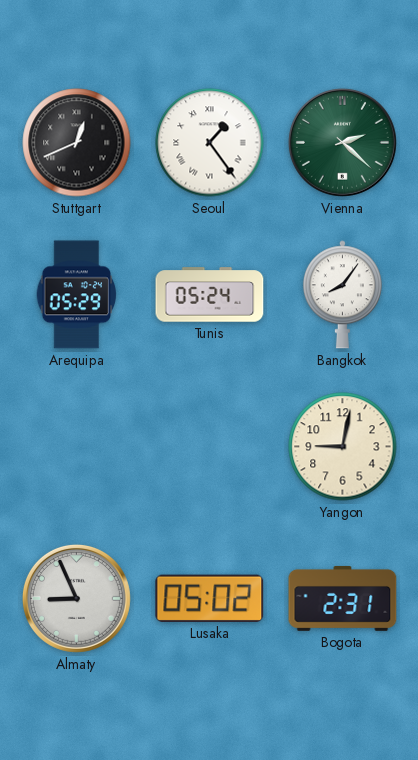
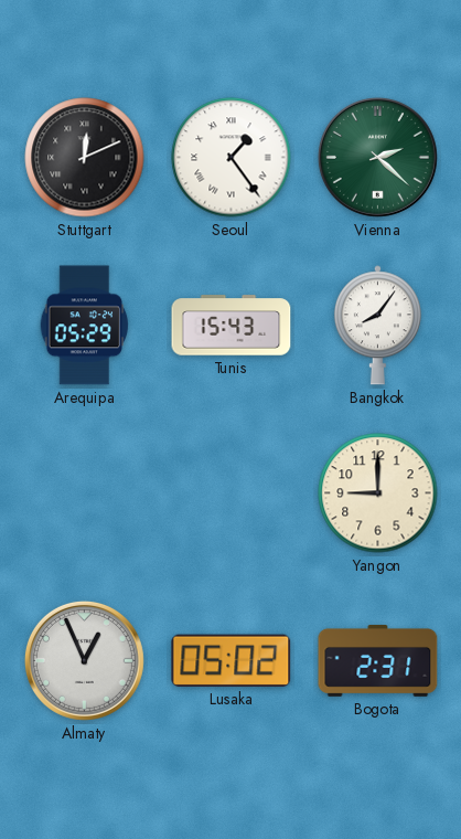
Stuttgart: 12:41 -> 12:11 (85, 158)
Tunis: 05:24 -> 15:43 (232, 326)
Yangon: 9:02 -> 9:00 (378, 493)
Almaty: 8:56 -> 12:56 (84, 660)
